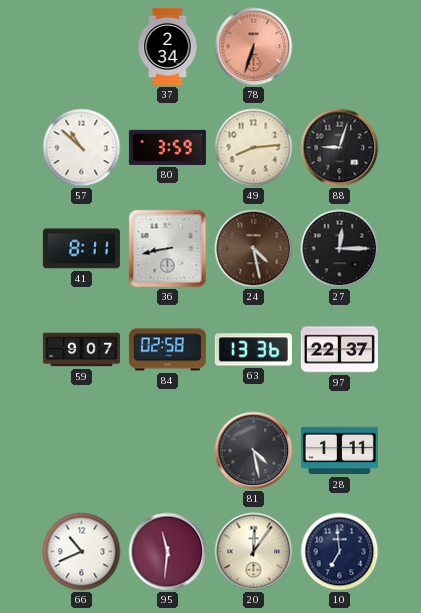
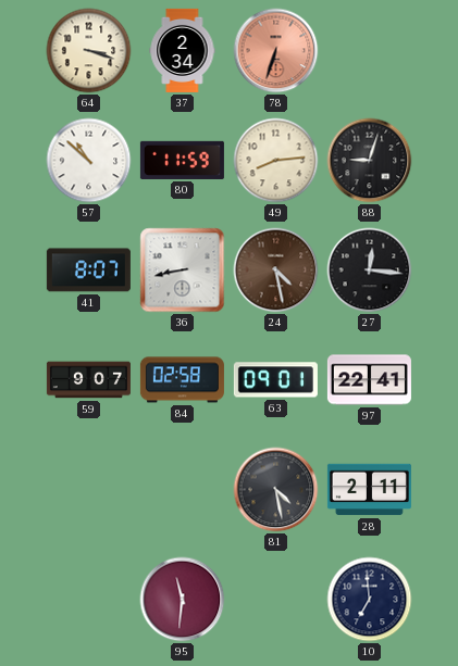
64: none -> 3:18 (89, 51)
80: 3:59 -> 11:59 (182, 160)
41: 8:11 -> 8:07 (88, 271)
27: 12:15 -> 12:16 (370, 271)
63: 13:36 -> 09:01 (275, 380)
97: 22:37 -> 22:41 (369, 380)
28: 1:11 -> 2:11 (369, 490)
66: 10:41 -> none (82, 552)
20: 12:06 -> none (254, 552)
